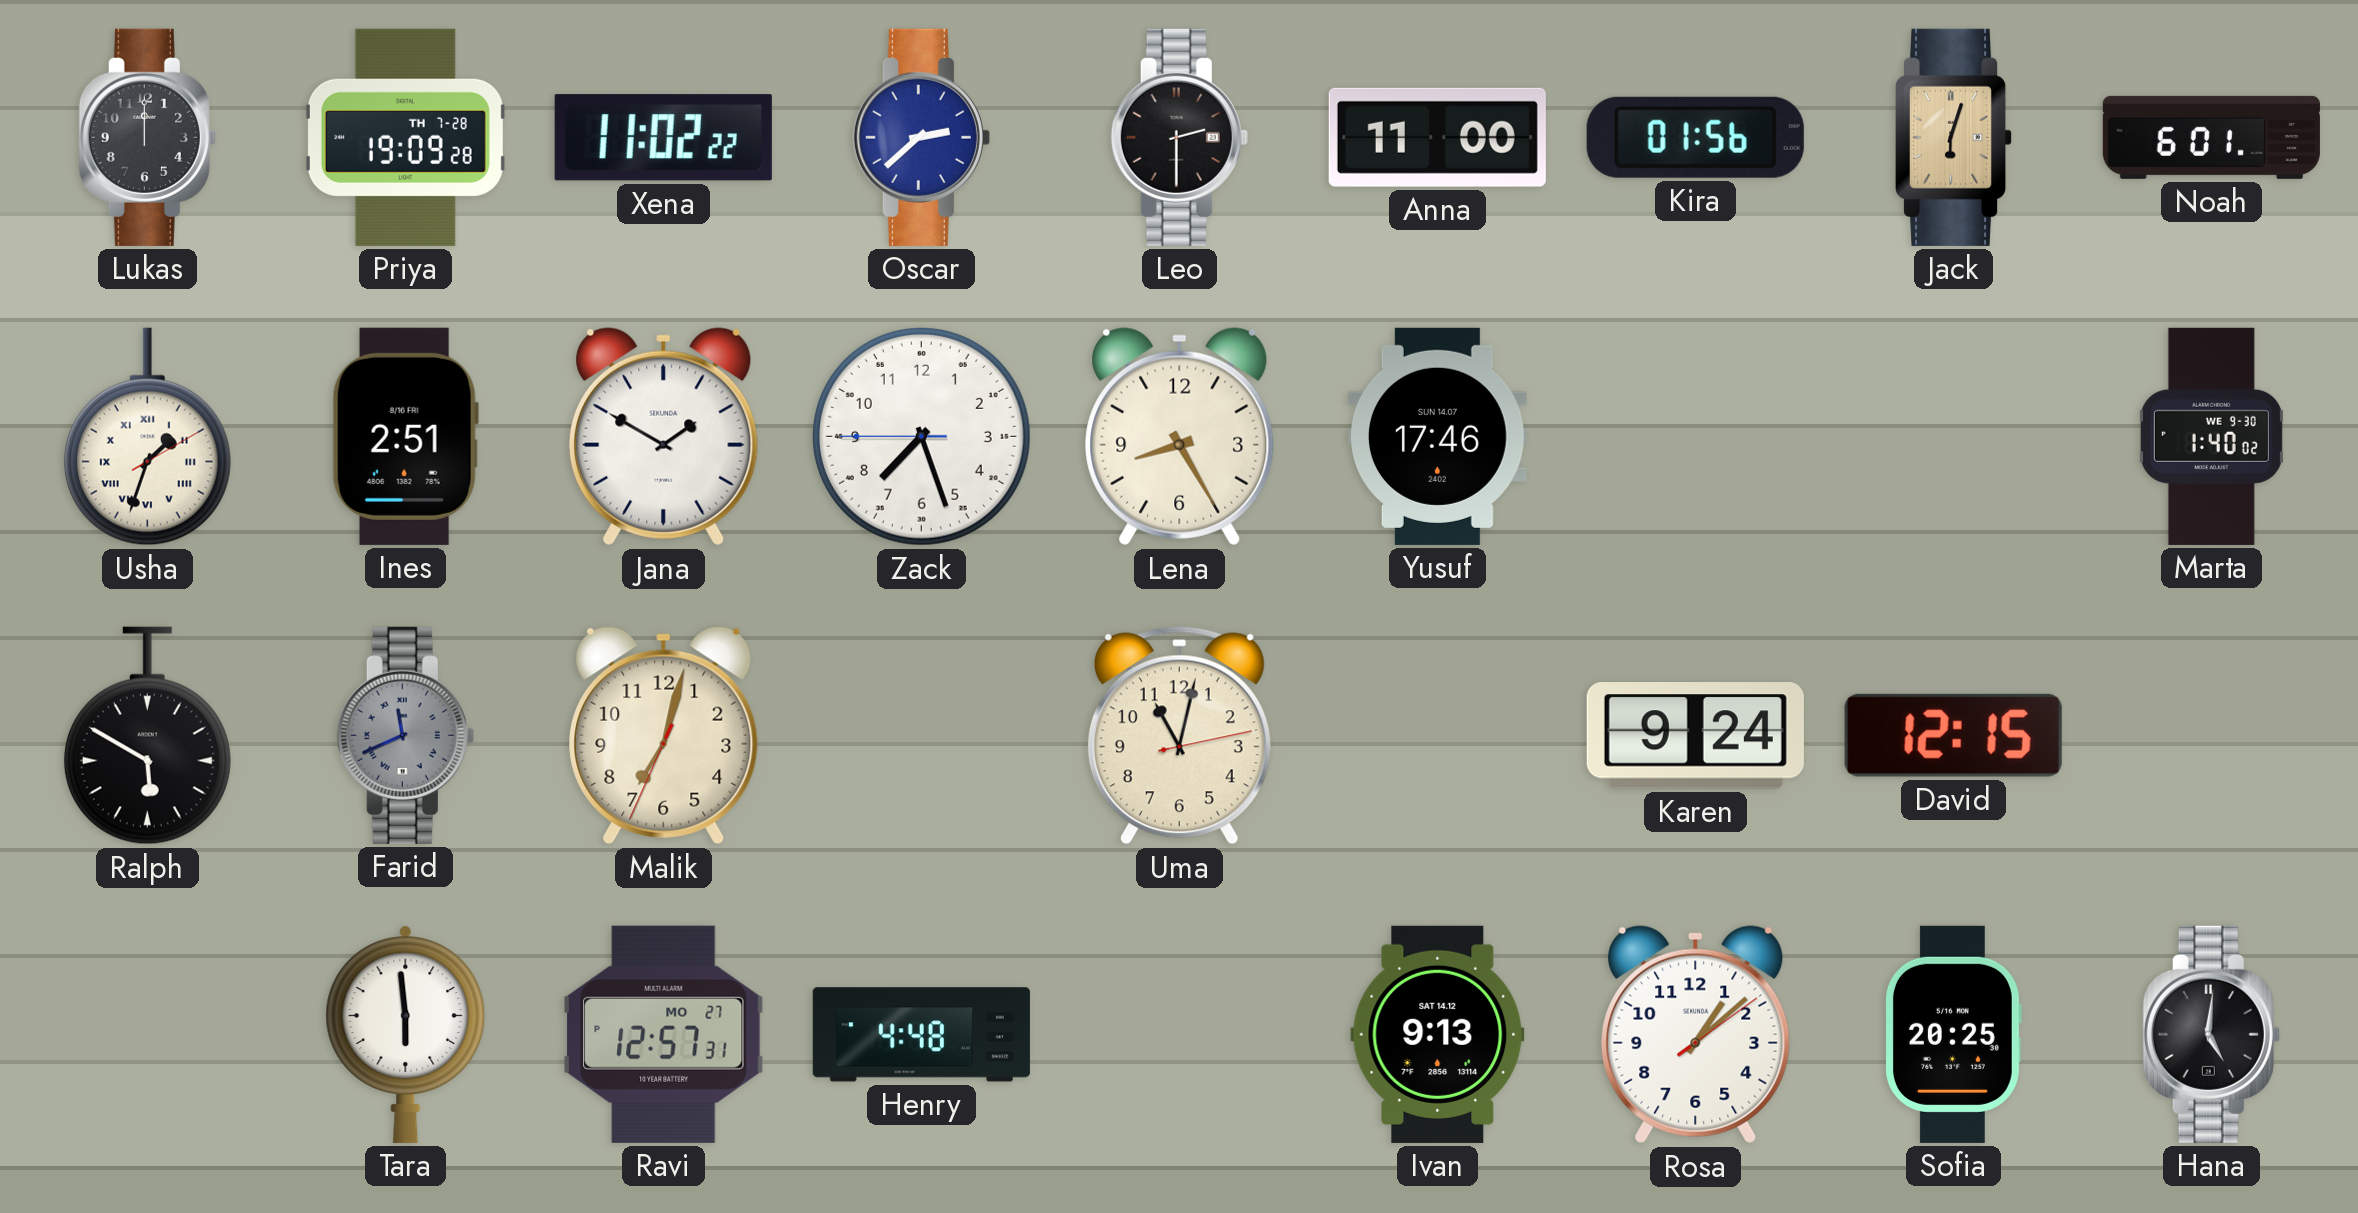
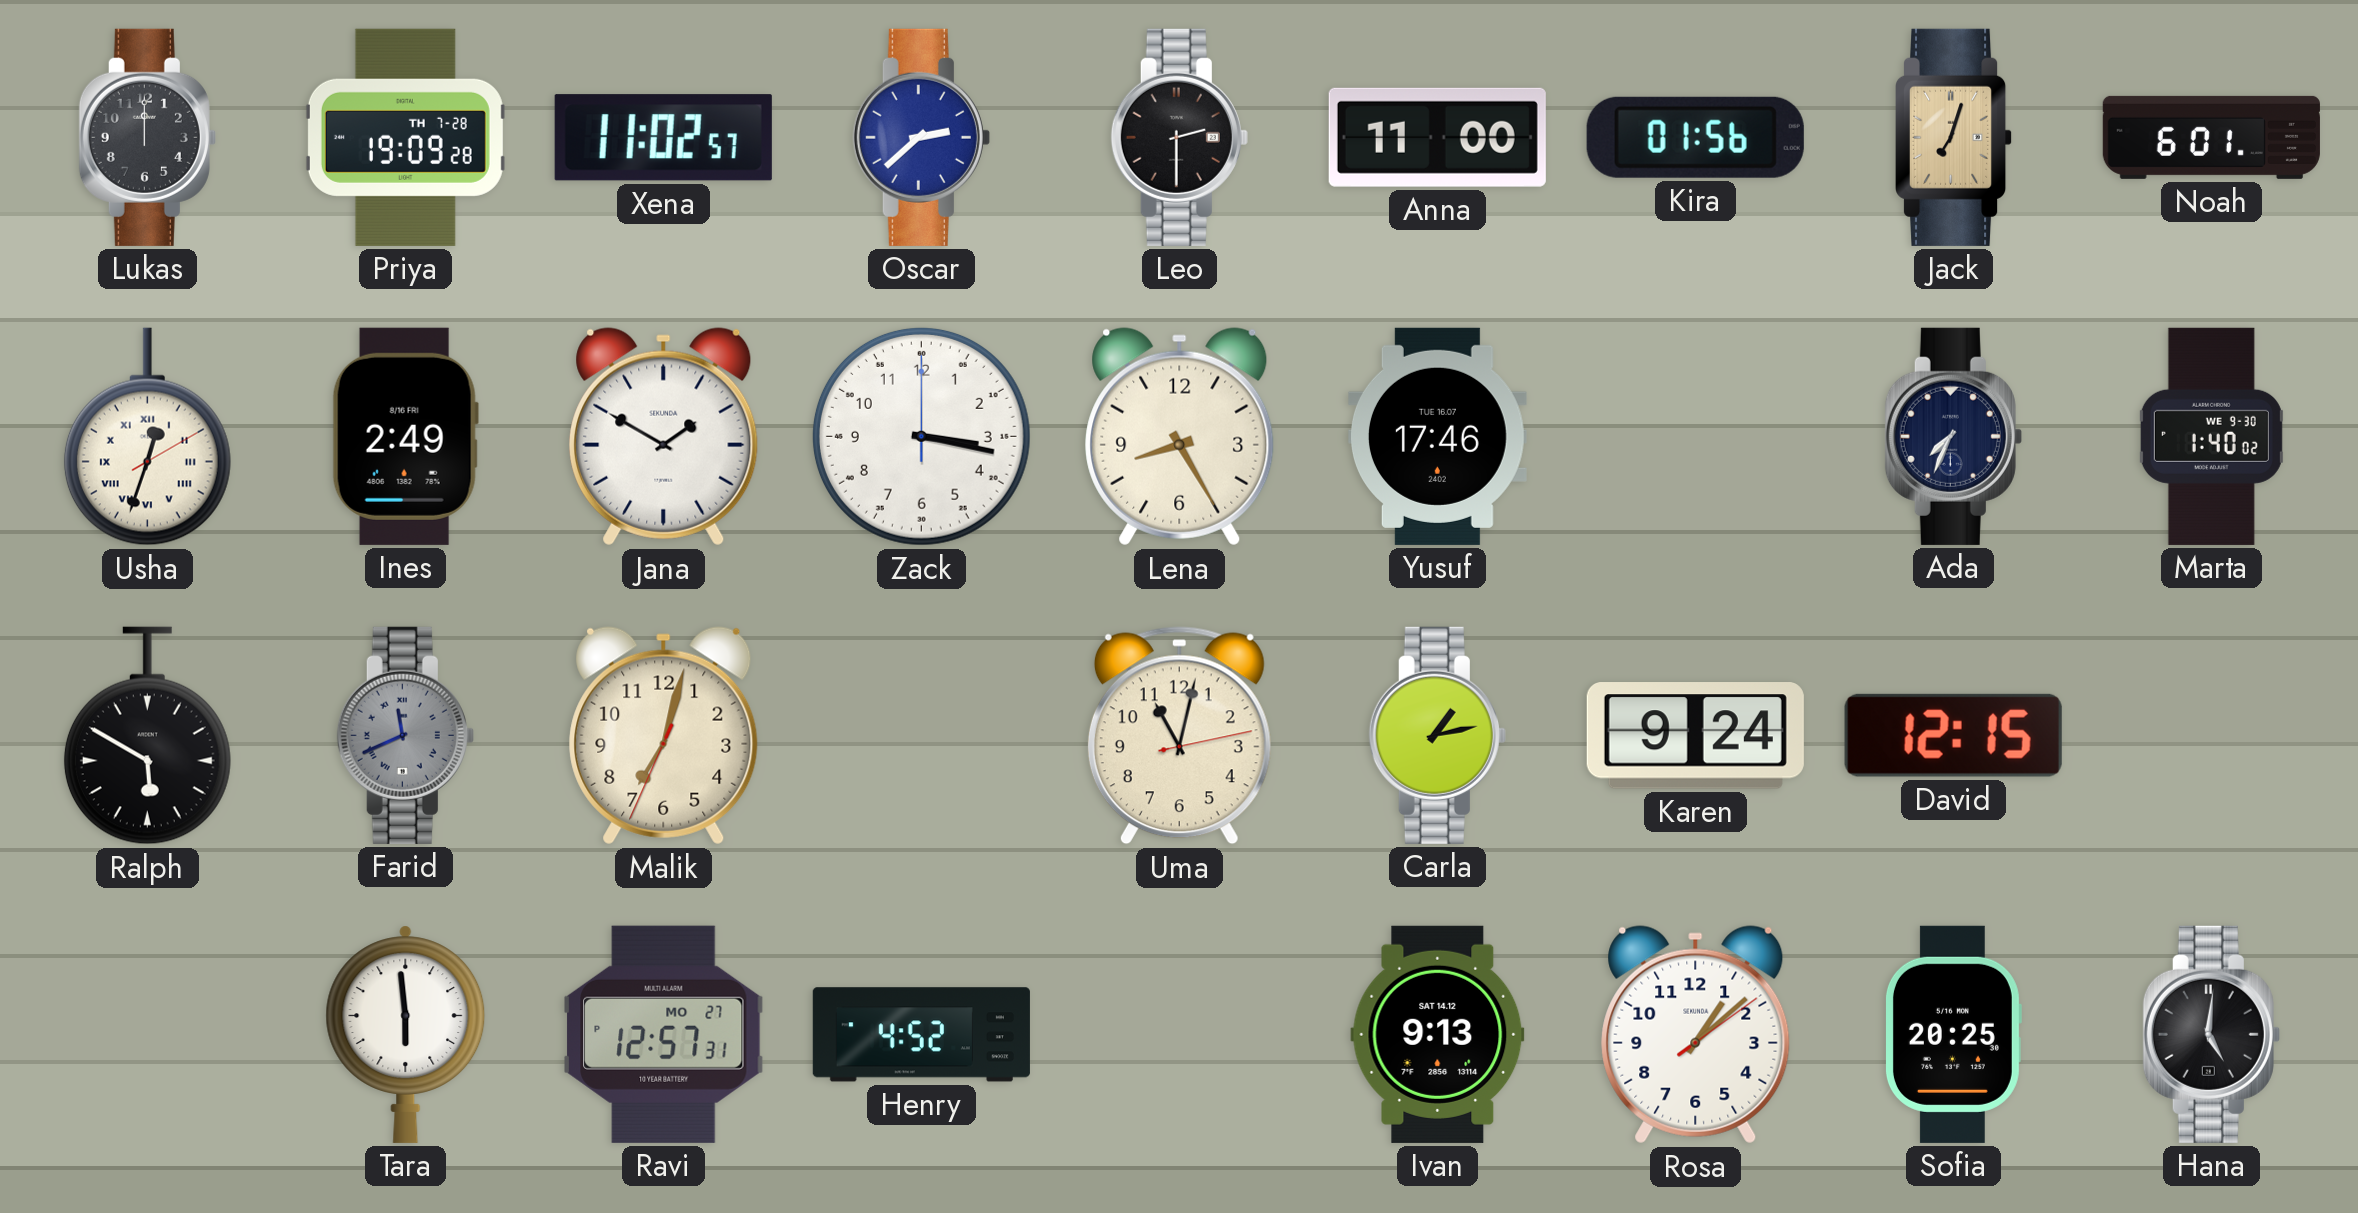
Xena: 11:02:22 -> 11:02:57 (663, 138)
Jack: 6:03 -> 7:03 (1955, 137)
Usha: 1:33 -> 12:33 (147, 437)
Ines: 2:51 -> 2:49 (405, 436)
Zack: 7:26 -> 3:17 (921, 436)
Yusuf date: SUN 14.07 -> TUE 16.07 (1437, 436)
Ada: none -> 7:34 (1953, 436)
Carla: none -> 1:13 (1437, 735)
Henry: 4:48 -> 4:52 (921, 1035)
